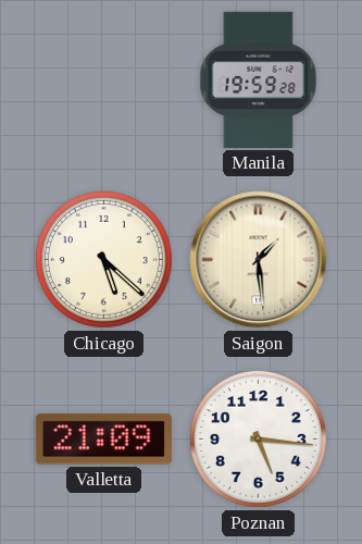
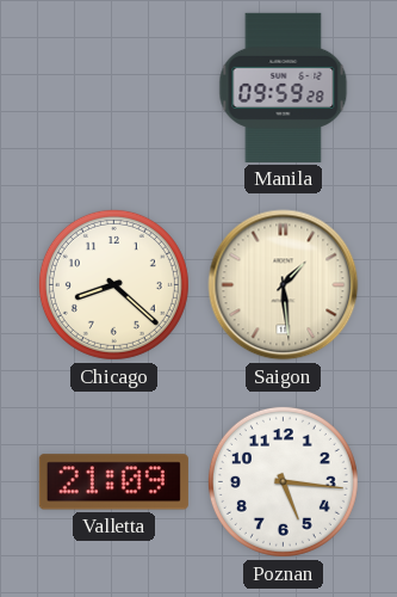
Manila: 19:59 -> 09:59 (284, 87)
Chicago: 5:22 -> 8:22 (113, 284)
